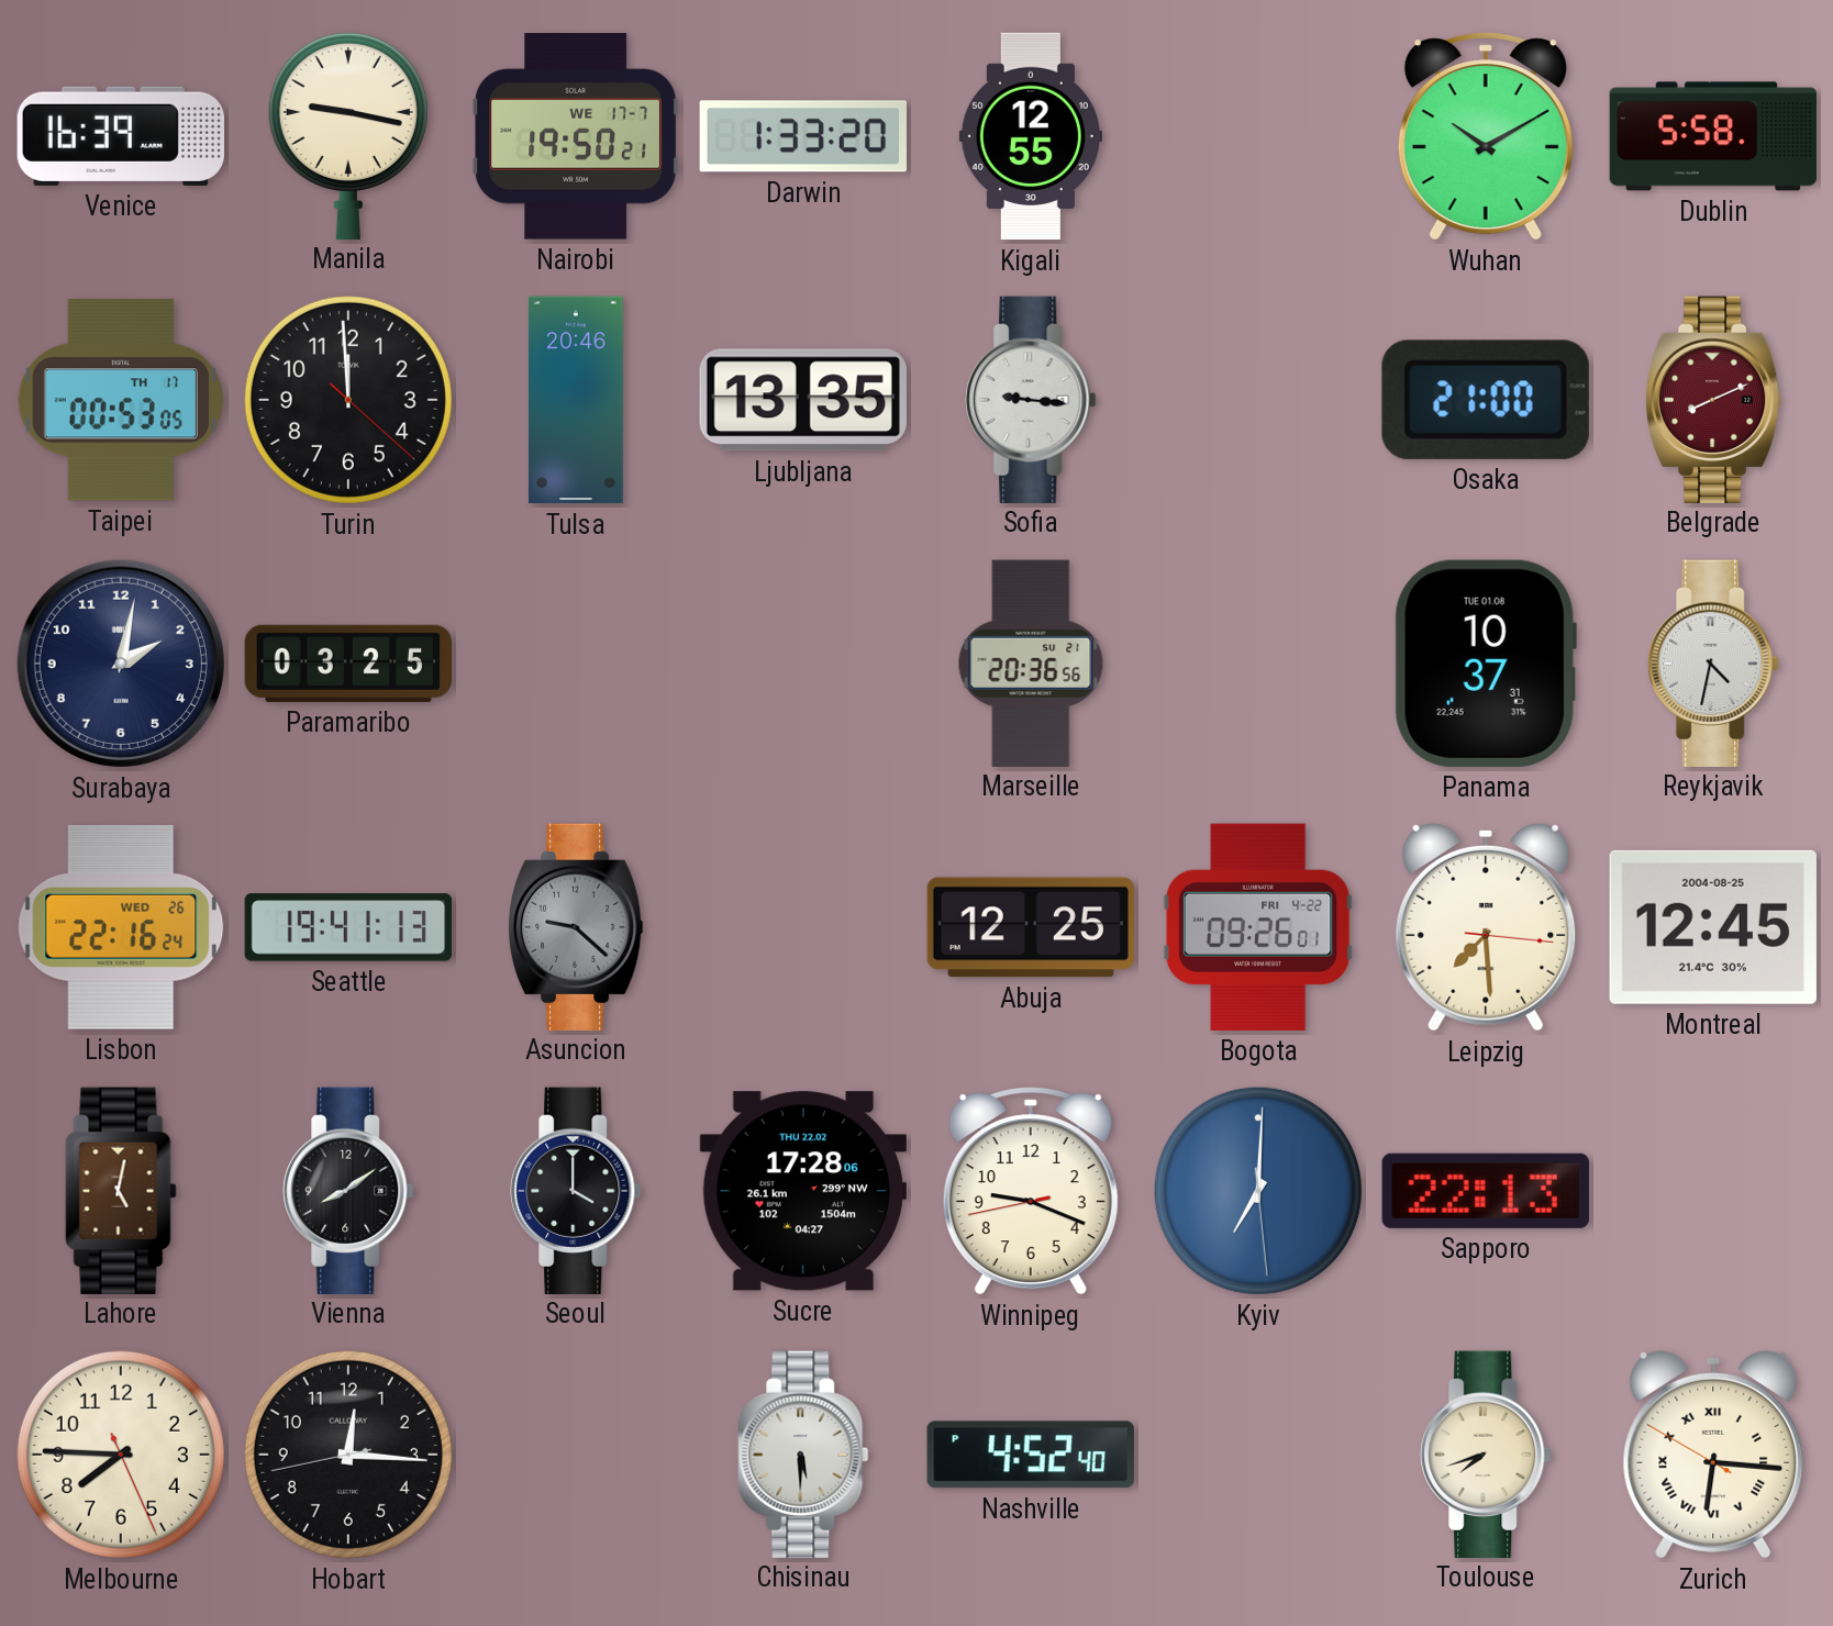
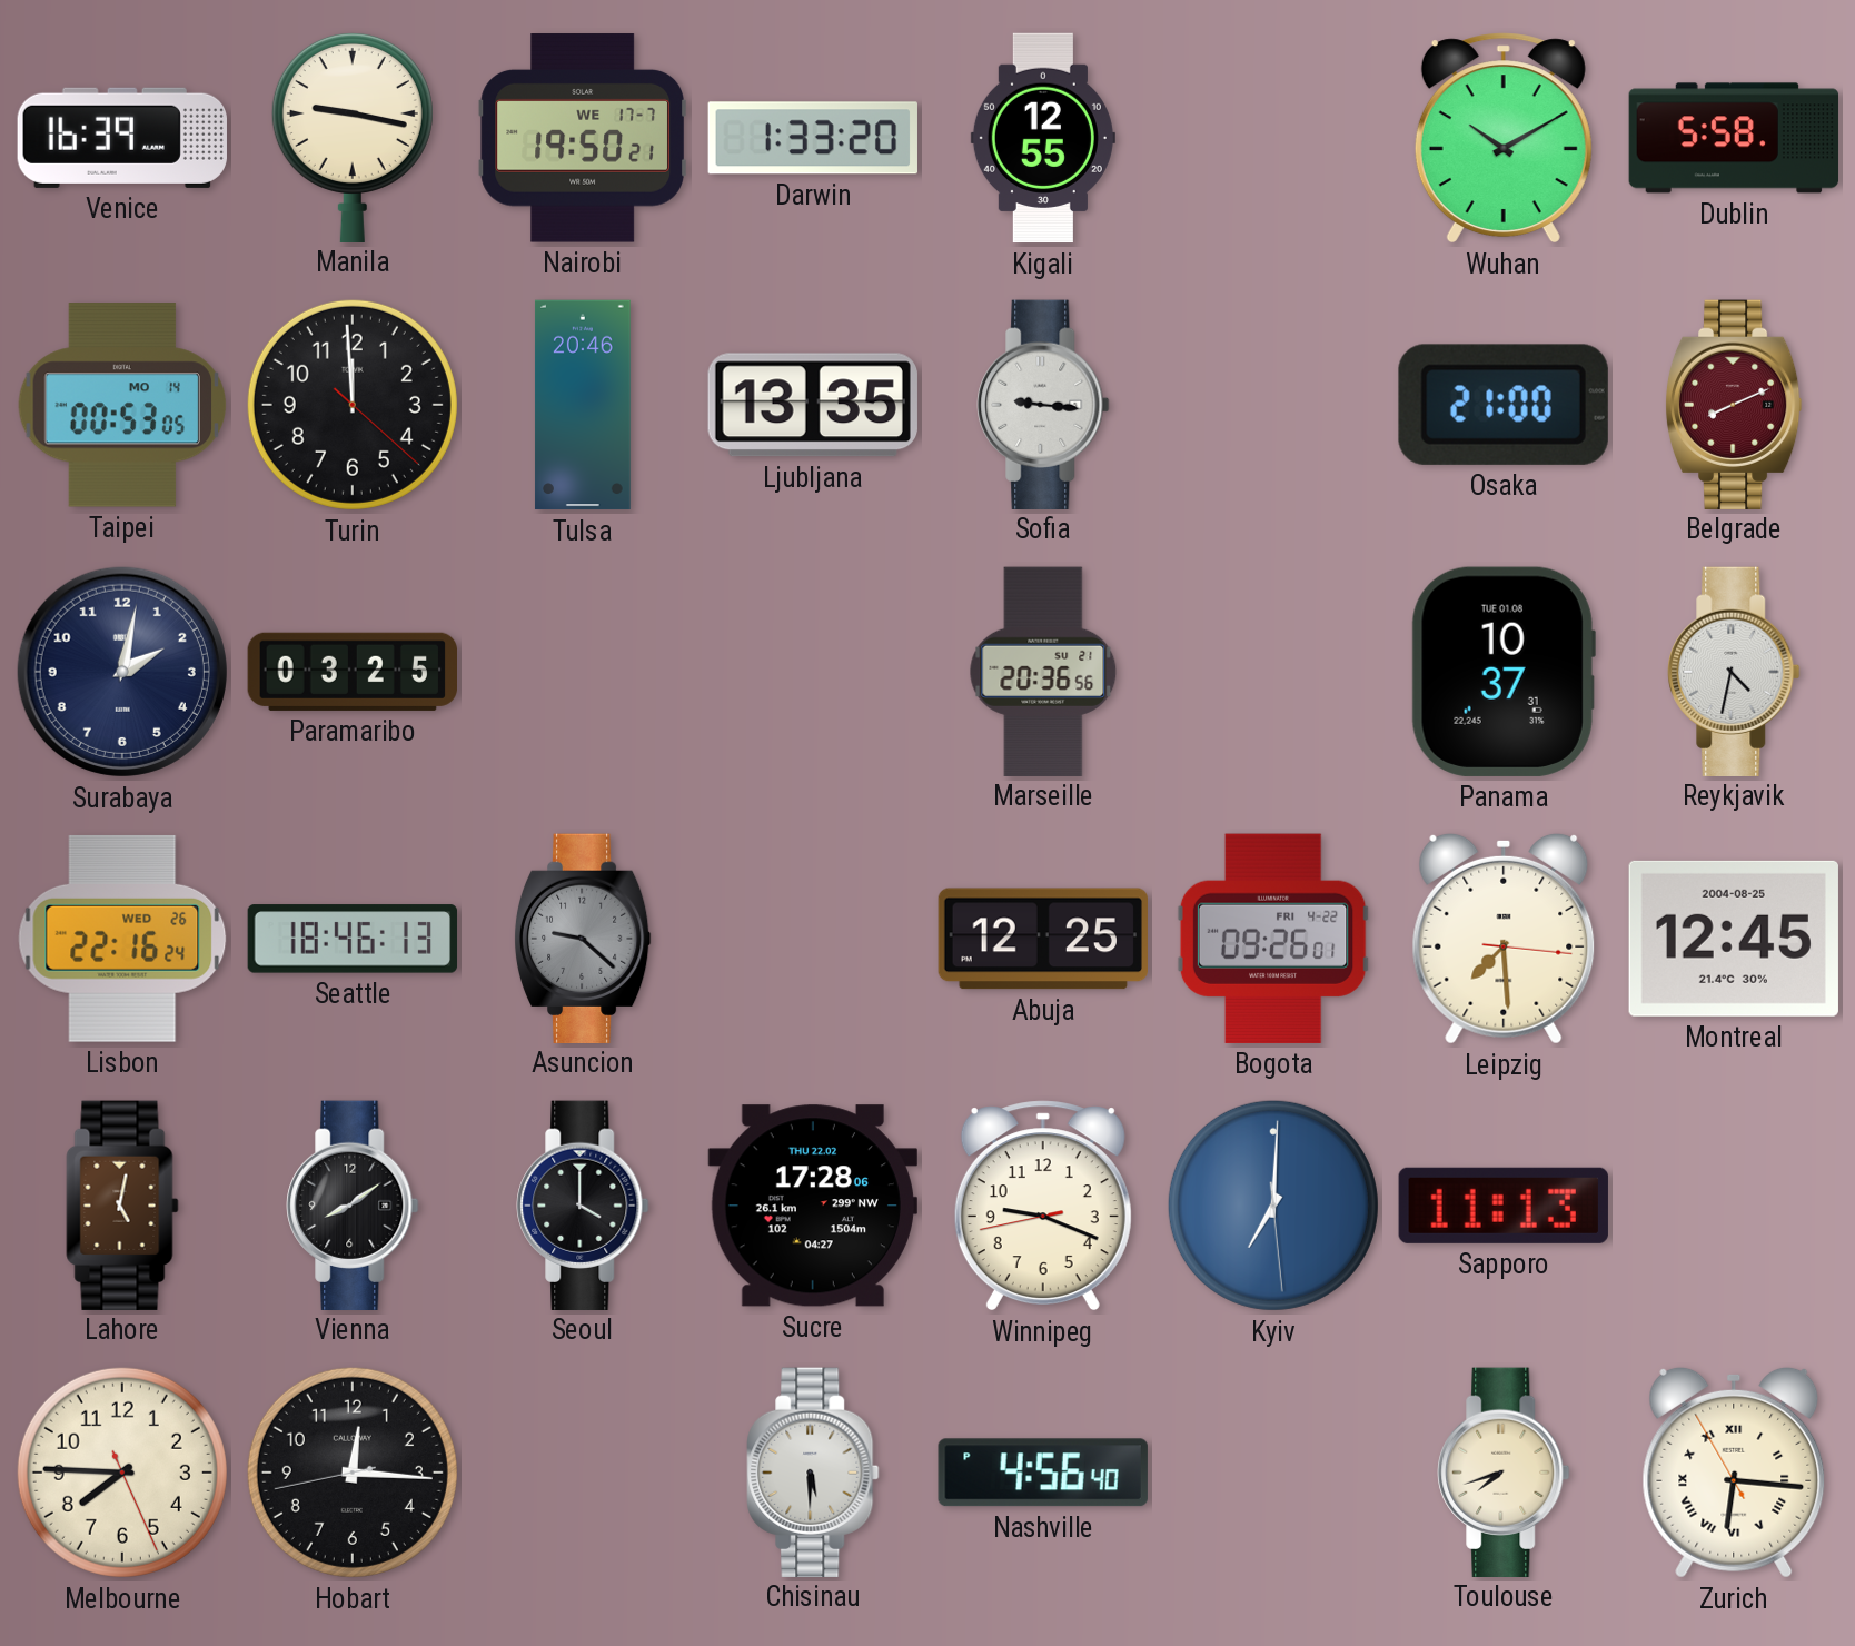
Taipei date: TH 17 -> MO 14 (122, 405)
Seattle: 19:41 -> 18:46 (353, 939)
Sapporo: 22:13 -> 11:13 (1504, 1206)
Nashville: 4:52 -> 4:56 (1043, 1473)
Zurich: 6:15:50 -> 6:15:55 (1734, 1473)
